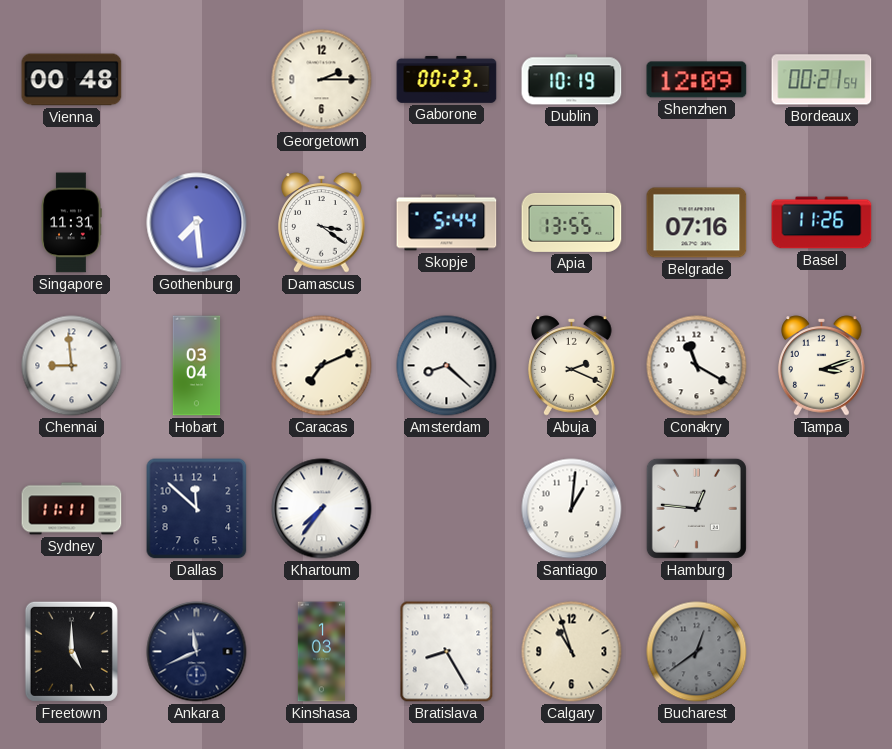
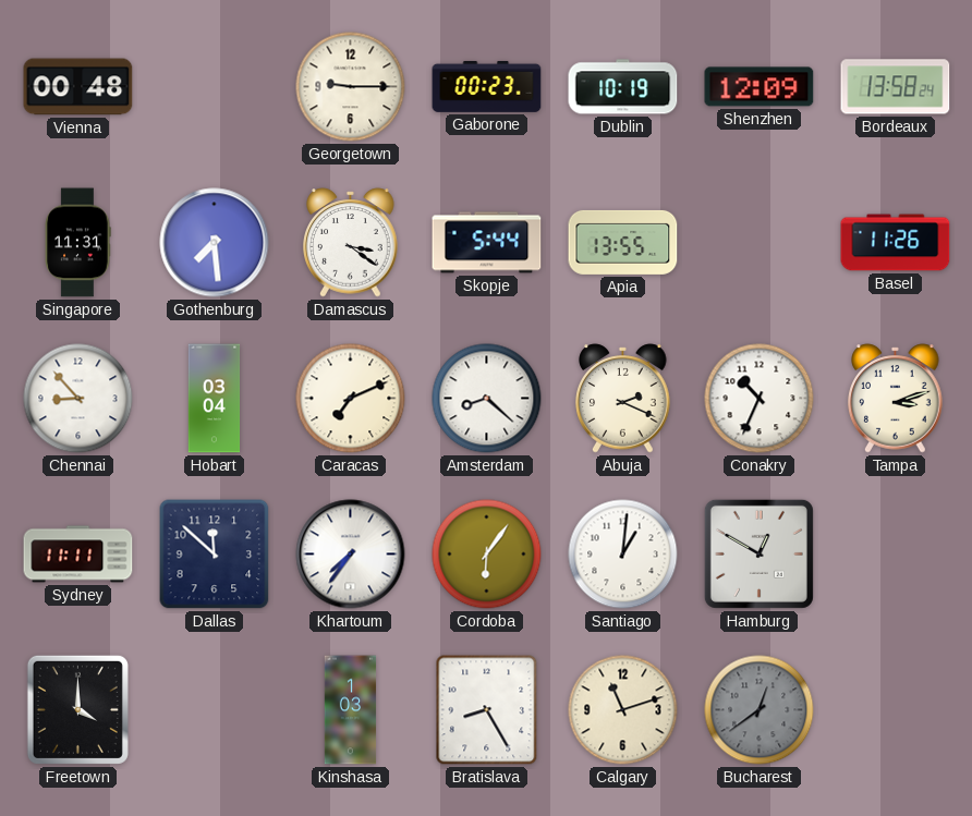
Georgetown: 2:15 -> 9:15 (351, 87)
Bordeaux: 00:21 -> 13:58 (896, 87)
Belgrade: 07:16 -> none (697, 223)
Chennai: 8:59 -> 8:53 (78, 399)
Conakry: 11:20 -> 10:34 (760, 399)
Cordoba: none -> 6:06 (487, 555)
Hamburg: 12:46 -> 12:50 (758, 553)
Freetown: 5:00 -> 4:00 (77, 709)
Ankara: 11:41 -> none (197, 652)
Calgary: 10:57 -> 11:12 (623, 710)
